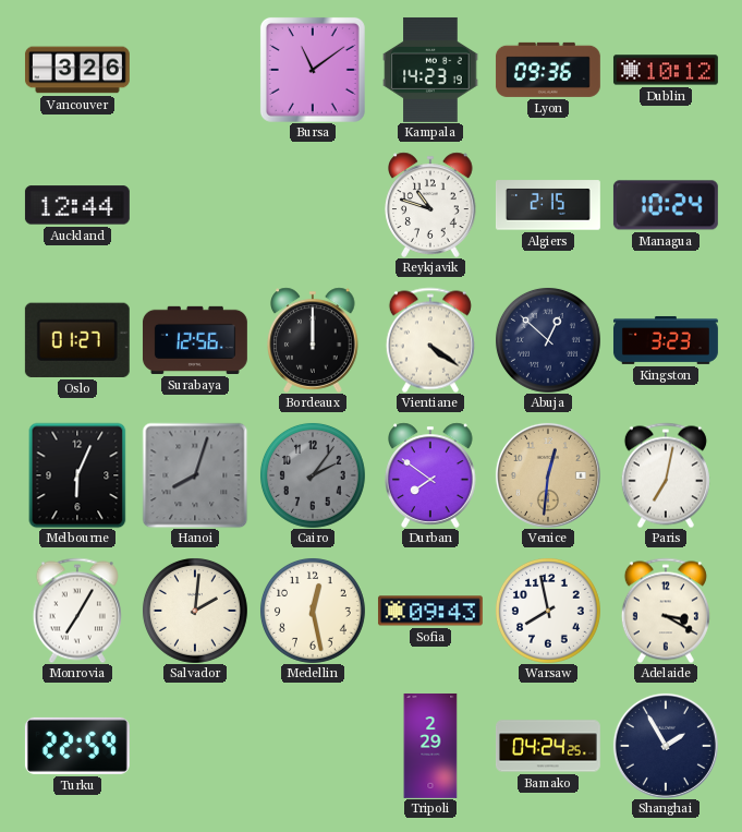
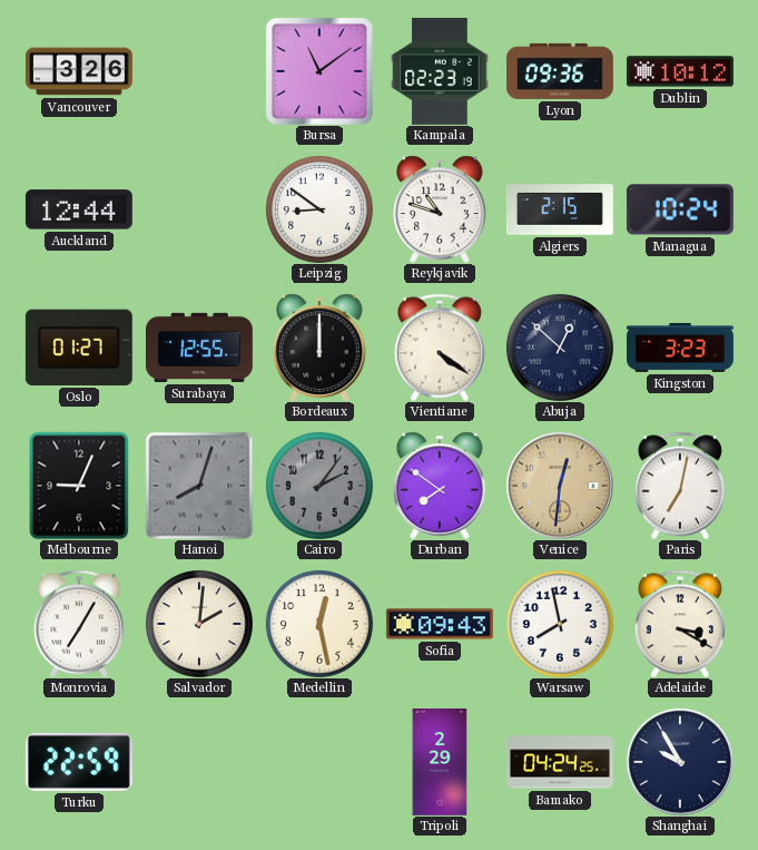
Kampala: 14:23 -> 02:23 (440, 71)
Leipzig: none -> 8:51 (319, 209)
Surabaya: 12:56 -> 12:55 (199, 348)
Melbourne: 6:04 -> 9:04 (79, 486)
Shanghai: 1:55 -> 9:55 (680, 762)
